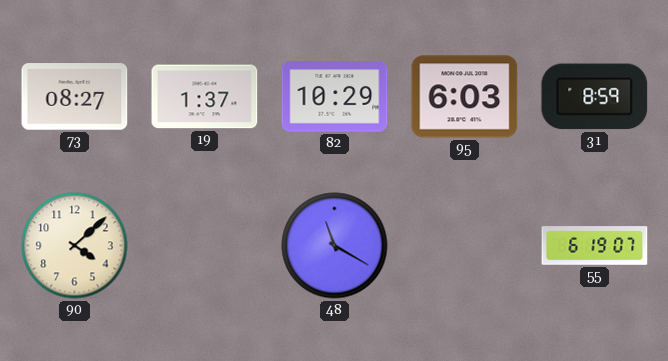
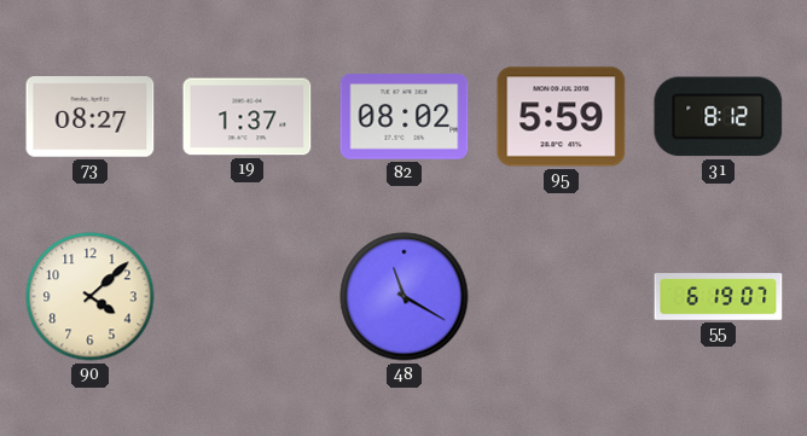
82: 10:29 -> 08:02 (405, 117)
95: 6:03 -> 5:59 (562, 117)
31: 8:59 -> 8:12 (719, 117)
